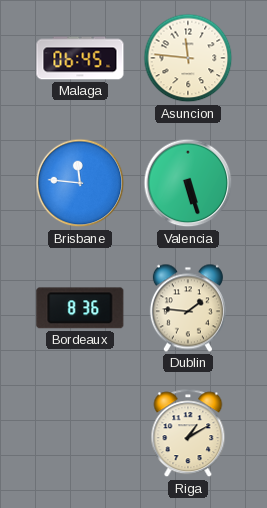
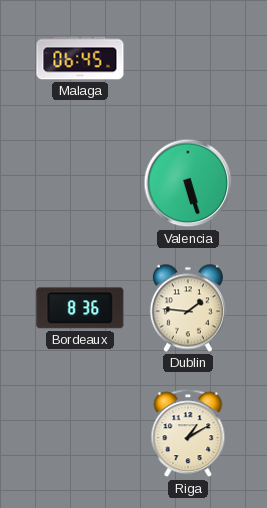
Asuncion: 11:46 -> none (188, 58)
Brisbane: 11:46 -> none (80, 183)
